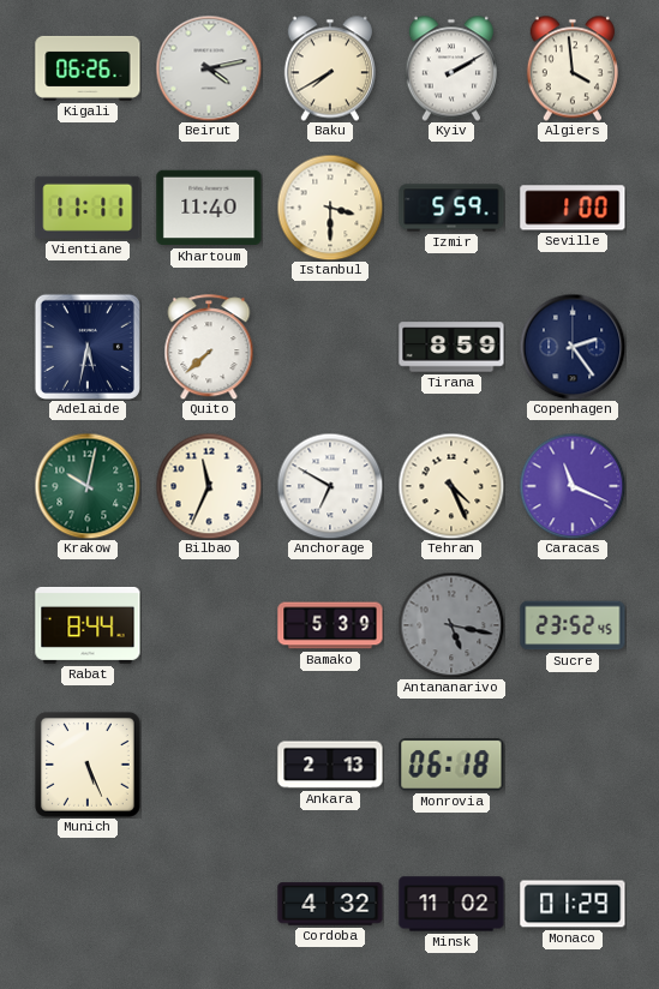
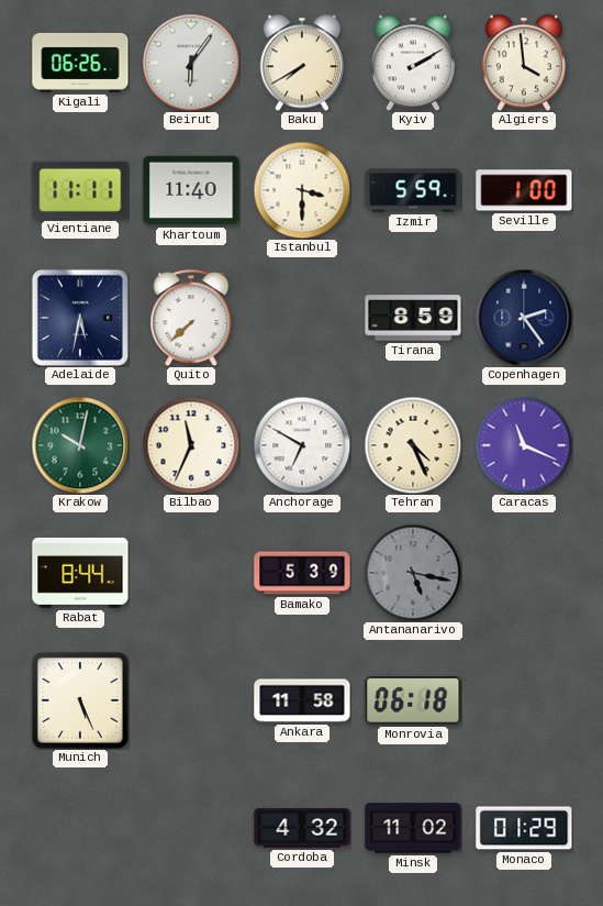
Beirut: 4:13 -> 6:06 (191, 63)
Sucre: 23:52 -> none (573, 625)
Ankara: 2:13 -> 11:58 (302, 700)
